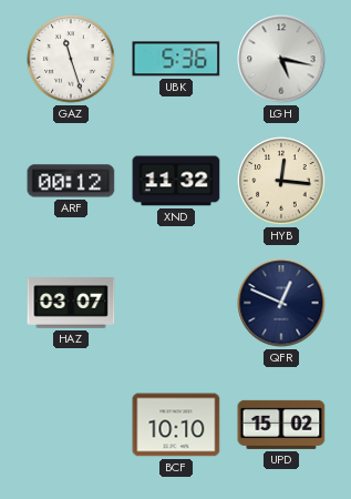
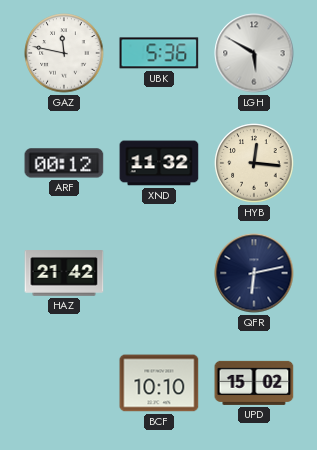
GAZ: 11:27 -> 11:47 (64, 53)
LGH: 5:17 -> 5:50 (254, 53)
HAZ: 03:07 -> 21:42 (64, 273)
QFR: 12:49 -> 6:13 (254, 273)
